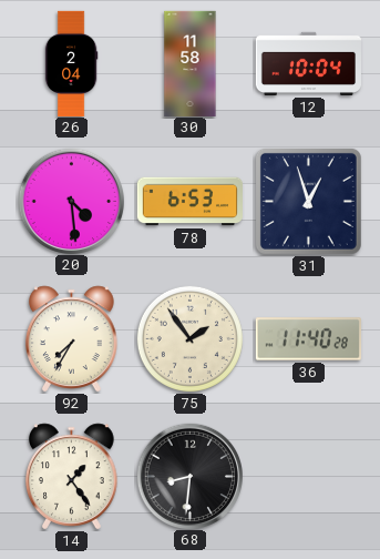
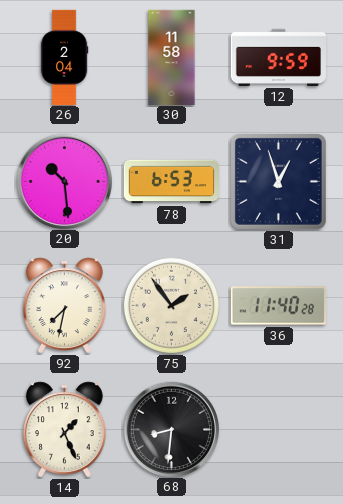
12: 10:04 -> 9:59 (278, 57)
20: 4:29 -> 10:29 (64, 181)
92: 7:35 -> 7:32 (65, 306)
14: 1:24 -> 1:26 (65, 430)
